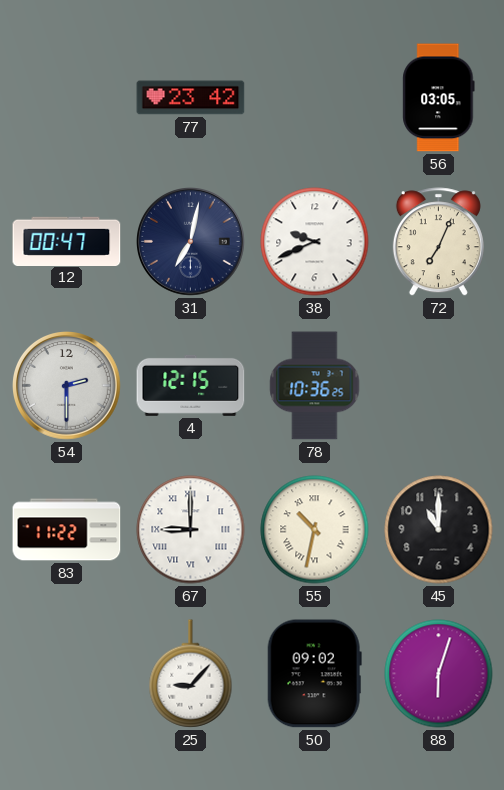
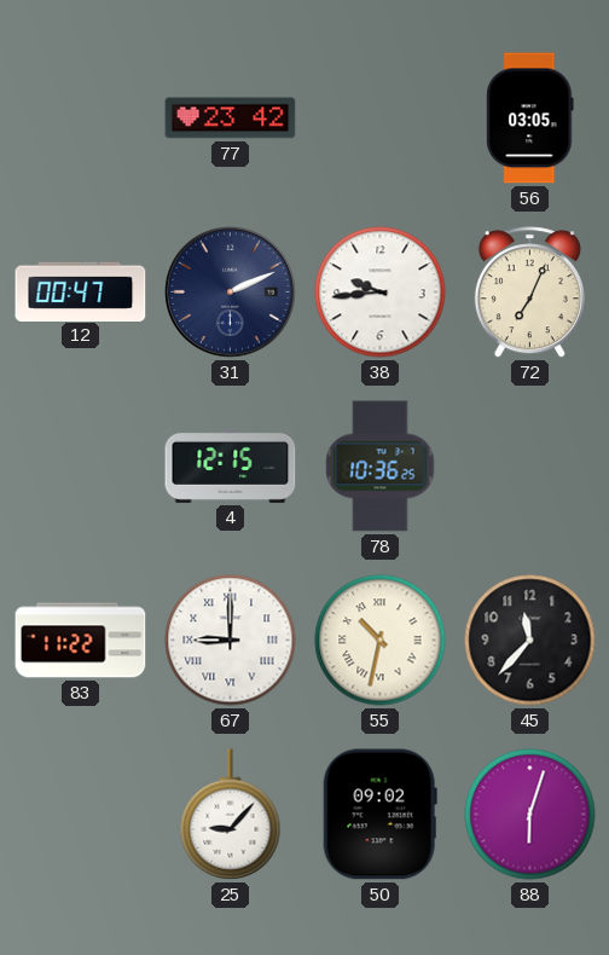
31: 7:02 -> 2:11 (231, 293)
38: 9:41 -> 9:44 (381, 293)
54: 2:30 -> none (67, 386)
45: 11:00 -> 11:37 (530, 641)
